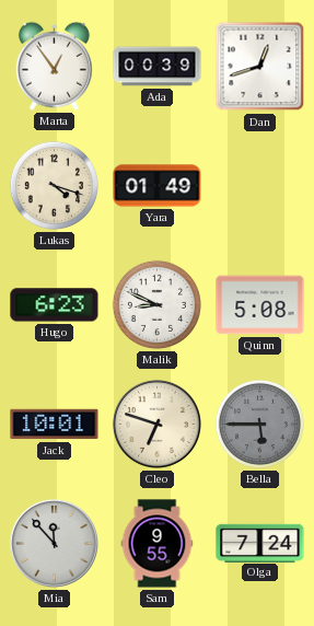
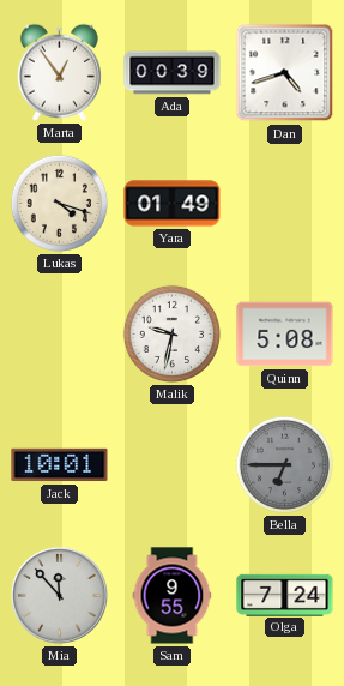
Dan: 12:42 -> 4:42 (285, 73)
Hugo: 6:23 -> none (55, 305)
Malik: 8:49 -> 9:32 (171, 333)
Cleo: 6:48 -> none (156, 424)
Bella: 5:45 -> 6:45 (284, 464)
